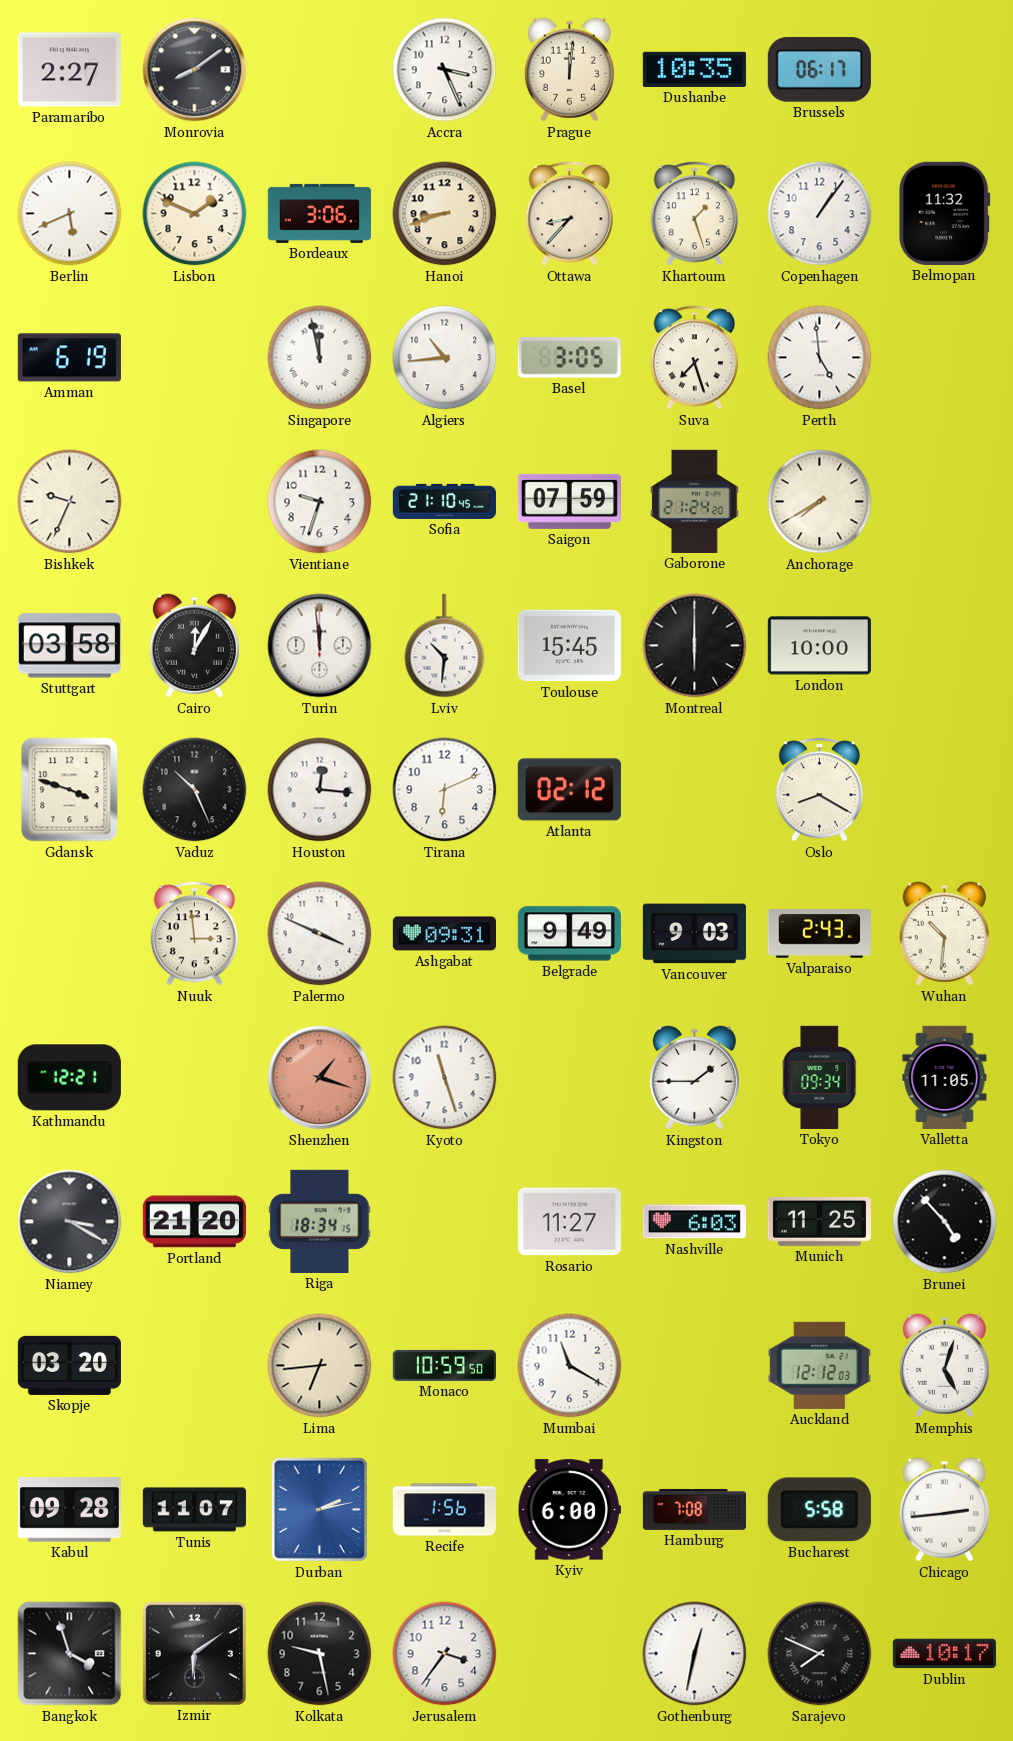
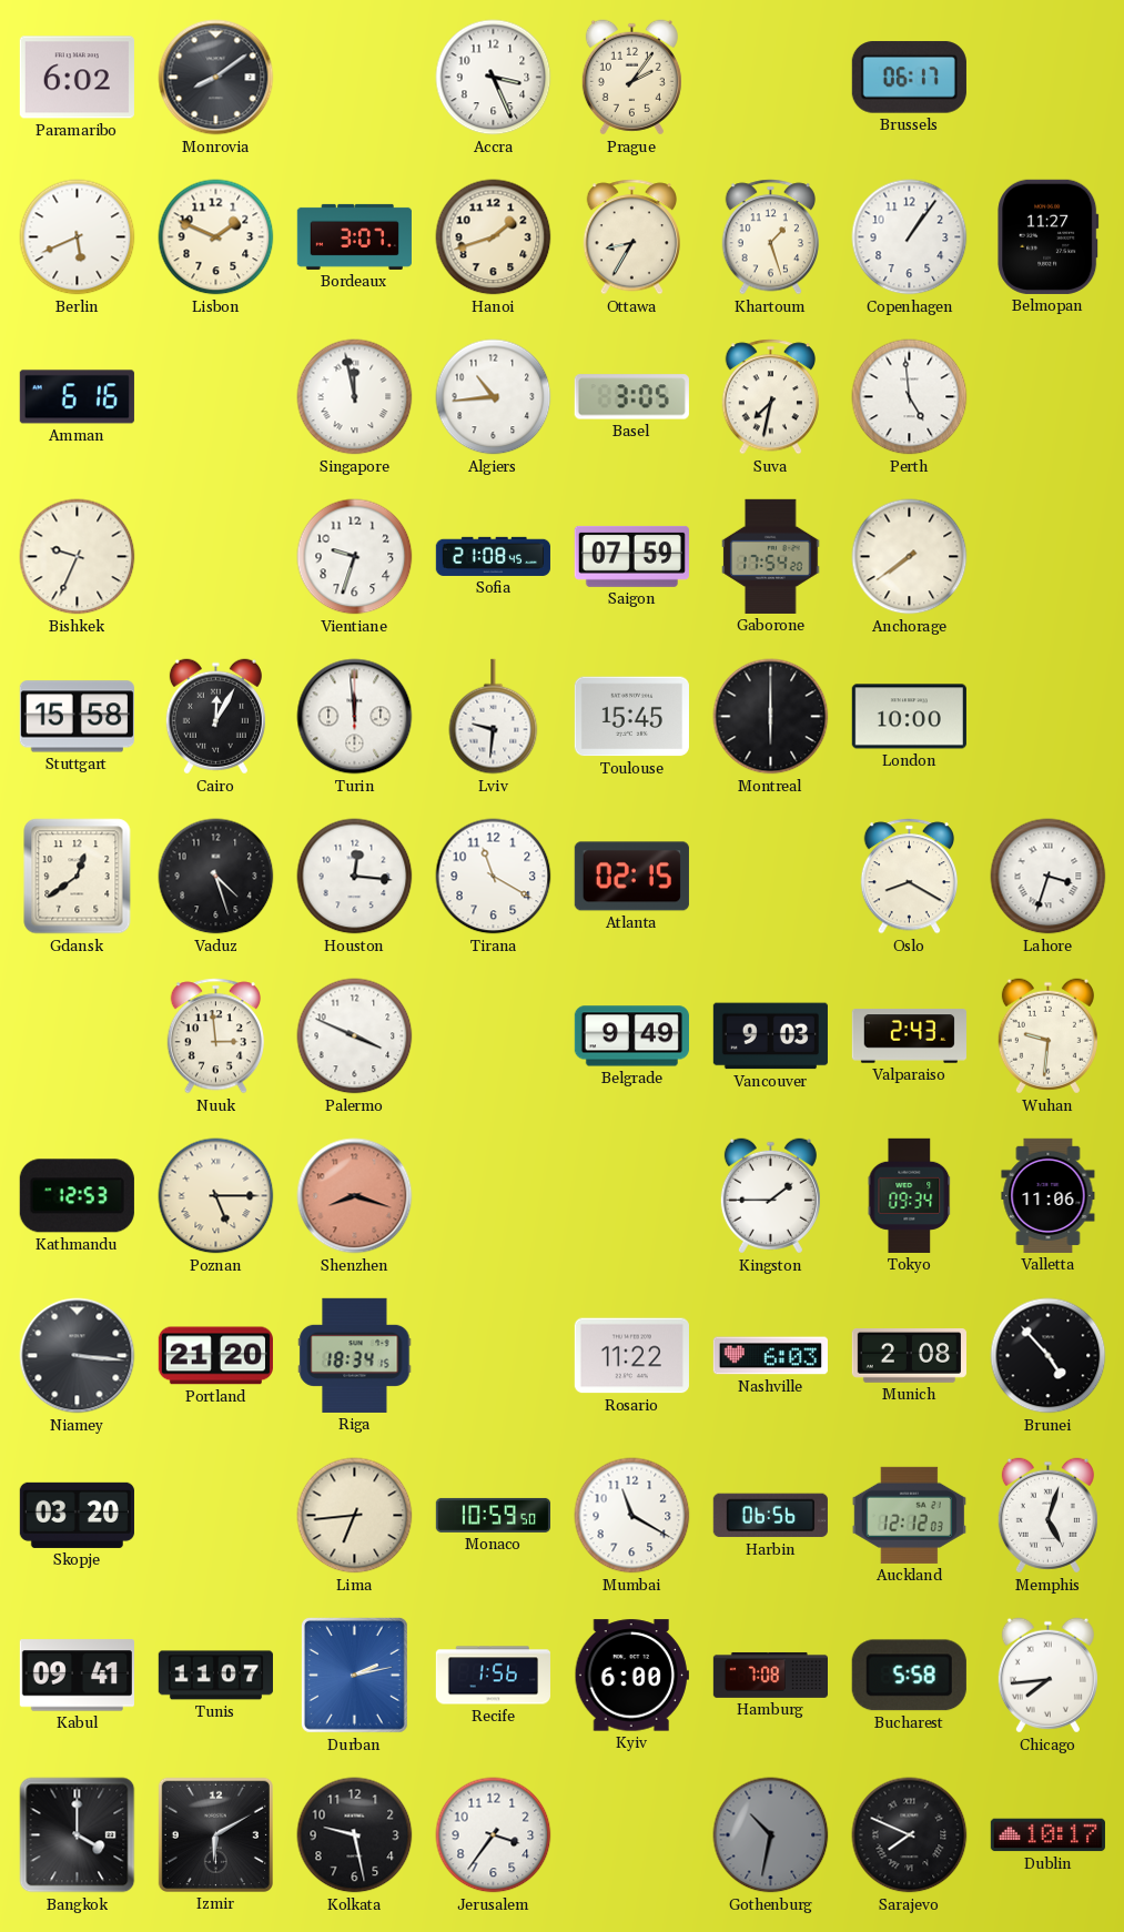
Paramaribo: 2:27 -> 6:02 (77, 78)
Prague: 12:01 -> 2:06 (631, 78)
Dushanbe: 10:35 -> none (694, 69)
Bordeaux: 3:06 -> 3:07 (354, 236)
Hanoi: 8:42 -> 1:42 (494, 237)
Ottawa: 8:37 -> 8:35 (631, 237)
Belmopan: 11:32 -> 11:27 (1049, 236)
Amman: 6:19 -> 6:16 (77, 397)
Suva: 7:27 -> 7:32 (770, 397)
Sofia: 21:10 -> 21:08 (493, 556)
Gaborone: 21:24 -> 17:54 (771, 556)
Anchorage: 7:40 -> 7:39 (910, 557)
Stuttgart: 03:58 -> 15:58 (77, 717)
Lviv: 10:31 -> 9:31 (494, 717)
Gdansk: 3:48 -> 12:39 (78, 877)
Vaduz: 10:26 -> 4:27 (216, 877)
Tirana: 6:11 -> 11:20 (494, 877)
Atlanta: 02:12 -> 02:15 (631, 877)
Lahore: none -> 3:33 (1049, 877)
Ashgabat: 09:31 -> none (444, 934)
Wuhan: 10:31 -> 9:31 (1047, 1036)
Kathmandu: 12:21 -> 12:53 (77, 1196)
Poznan: none -> 5:15 (216, 1196)
Shenzhen: 1:18 -> 8:18 (355, 1196)
Kyoto: 11:27 -> none (445, 1078)
Valletta: 11:05 -> 11:06 (1049, 1195)
Niamey: 3:20 -> 3:16 (78, 1356)
Rosario: 11:27 -> 11:22 (631, 1356)
Munich: 11:25 -> 2:08 (909, 1356)
Harbin: none -> 06:56 (770, 1516)
Kabul: 09:28 -> 09:41 (77, 1676)
Chicago: 2:44 -> 7:44 (1047, 1676)
Bangkok: 3:57 -> 4:00 (78, 1835)
Izmir: 6:09 -> 6:10 (215, 1834)
Gothenburg: 12:32 -> 10:32 (771, 1835)
Gothenburg dial: white -> grey (771, 1835)
